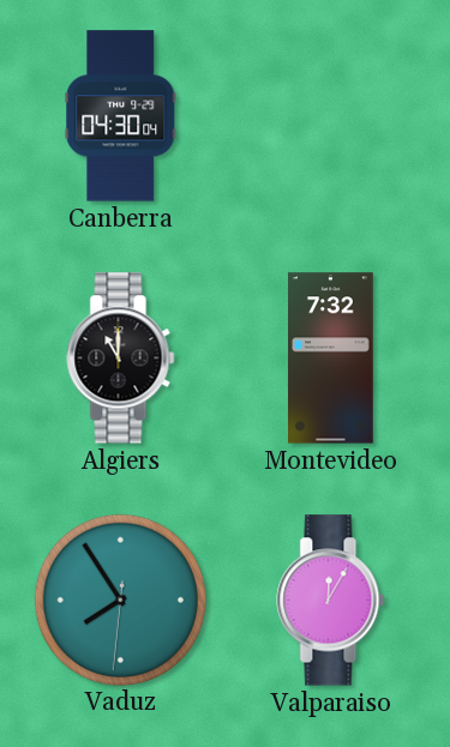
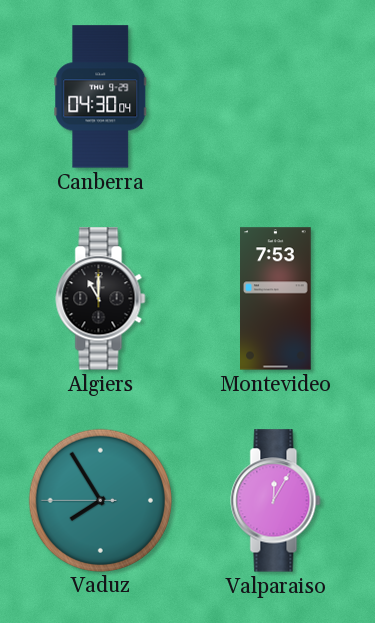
Montevideo: 7:32 -> 7:53 (276, 299)
Vaduz: 7:54:31 -> 7:54:45 (100, 500)
